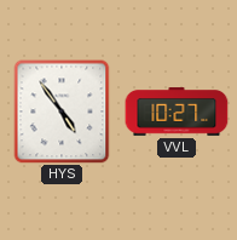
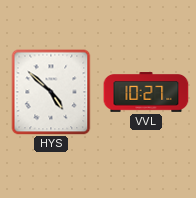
HYS: 4:54 -> 4:52 (51, 92)
